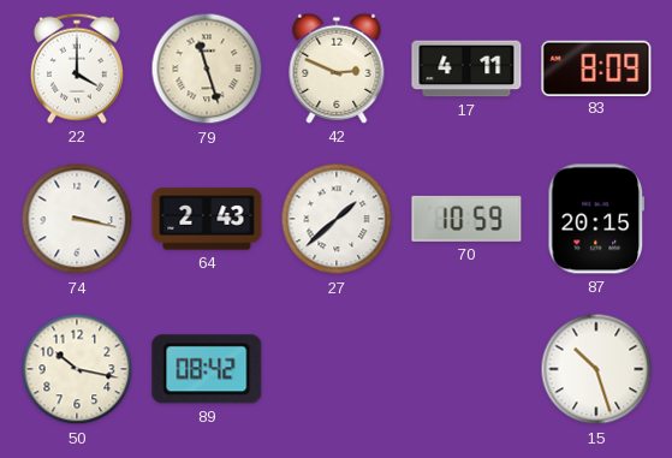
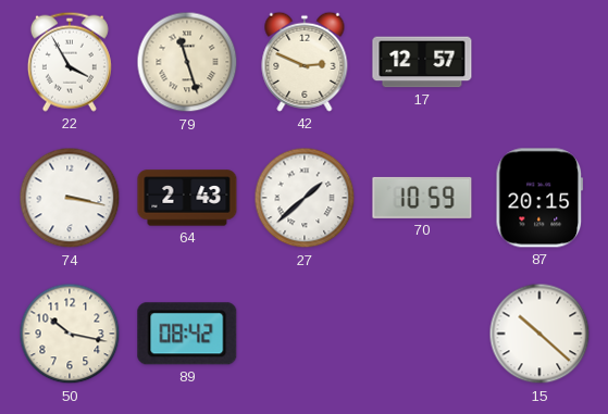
22: 4:00 -> 3:55 (70, 62)
17: 4:11 -> 12:57 (422, 62)
83: 8:09 -> none (596, 67)
15: 10:27 -> 10:22 (539, 334)
